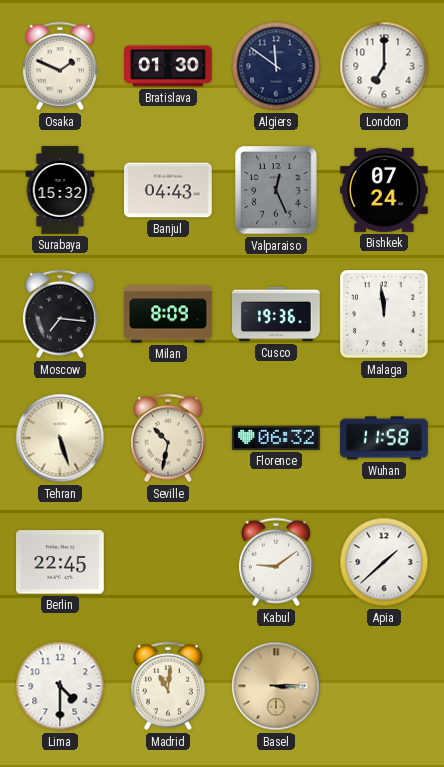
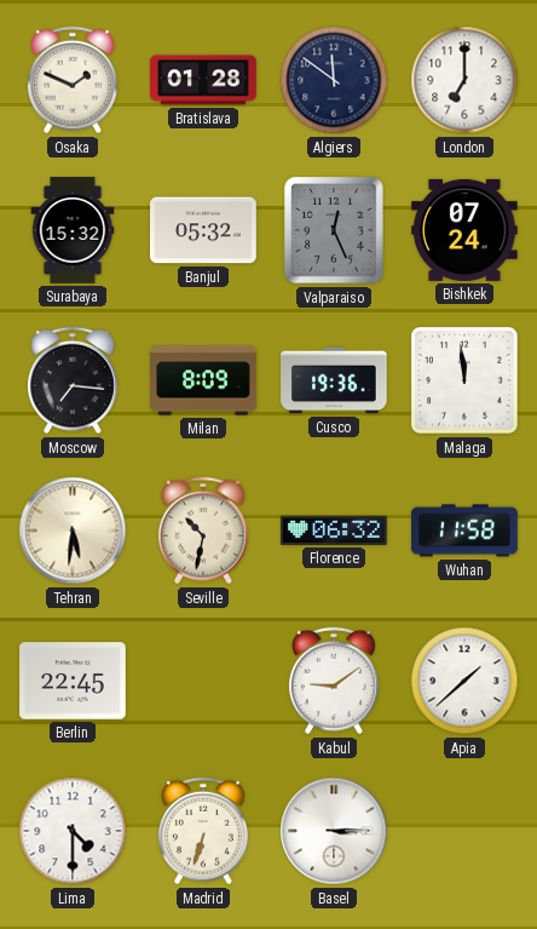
Bratislava: 01:30 -> 01:28 (203, 80)
Banjul: 04:43 -> 05:32 (204, 230)
Tehran: 5:27 -> 5:31 (73, 531)
Madrid: 11:01 -> 6:33 (203, 831)
Basel dial: champagne -> white (334, 831)
